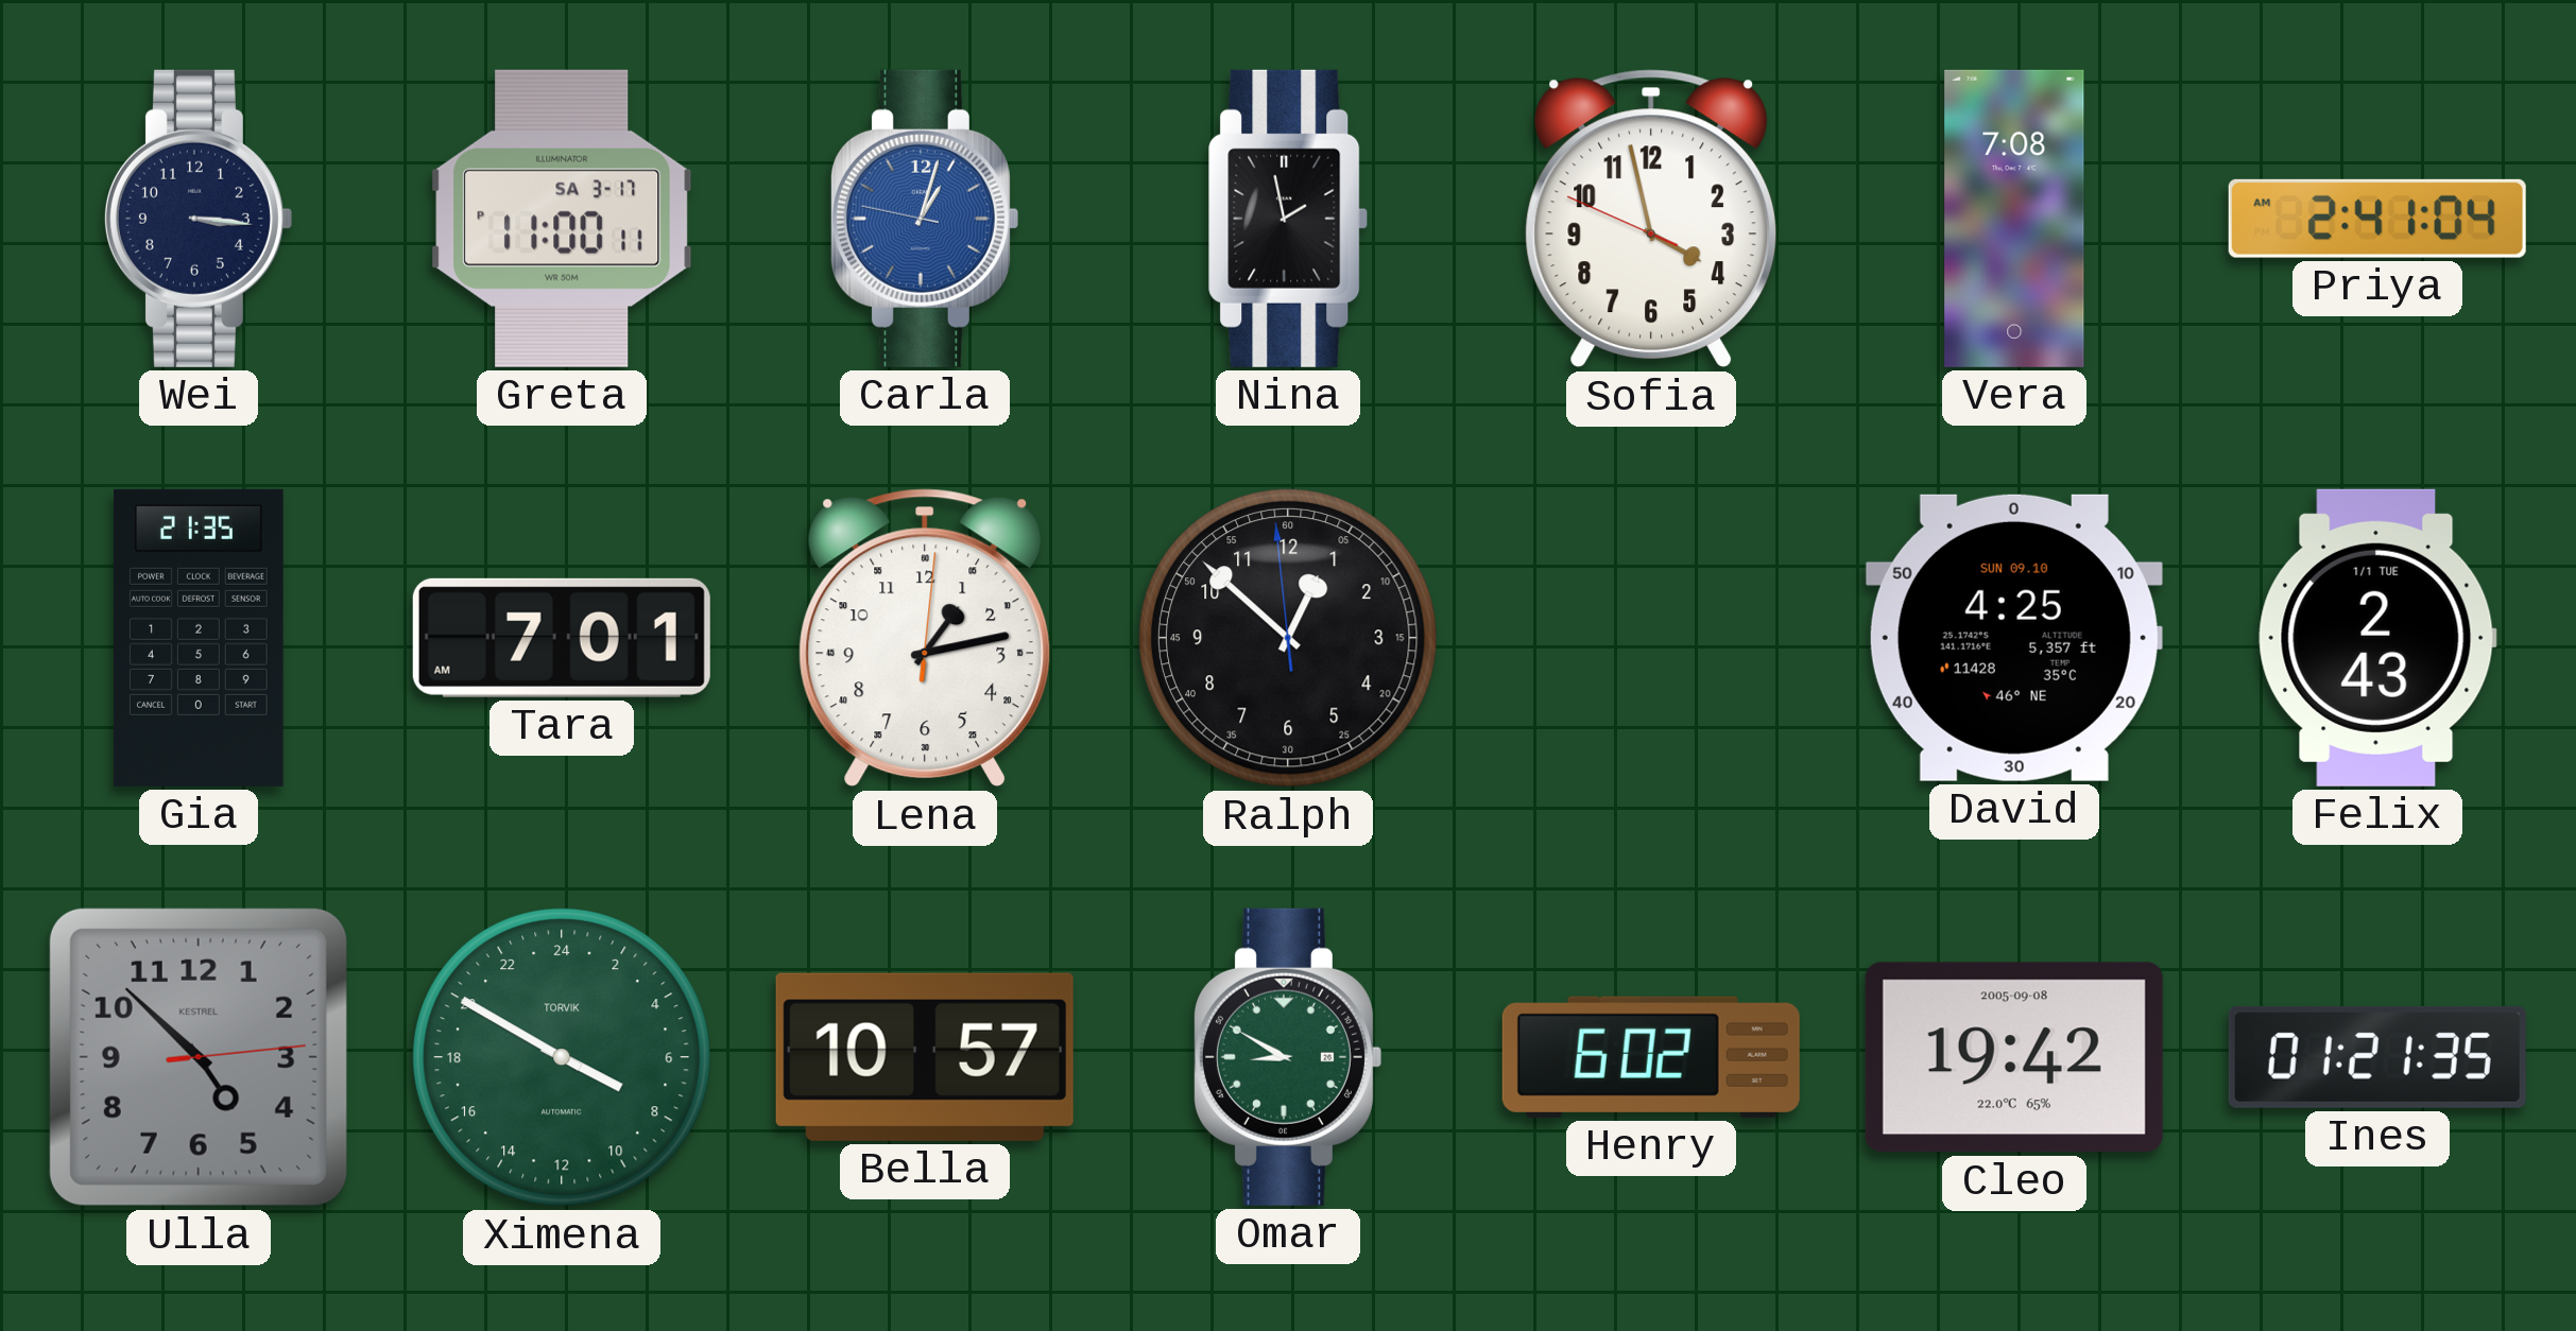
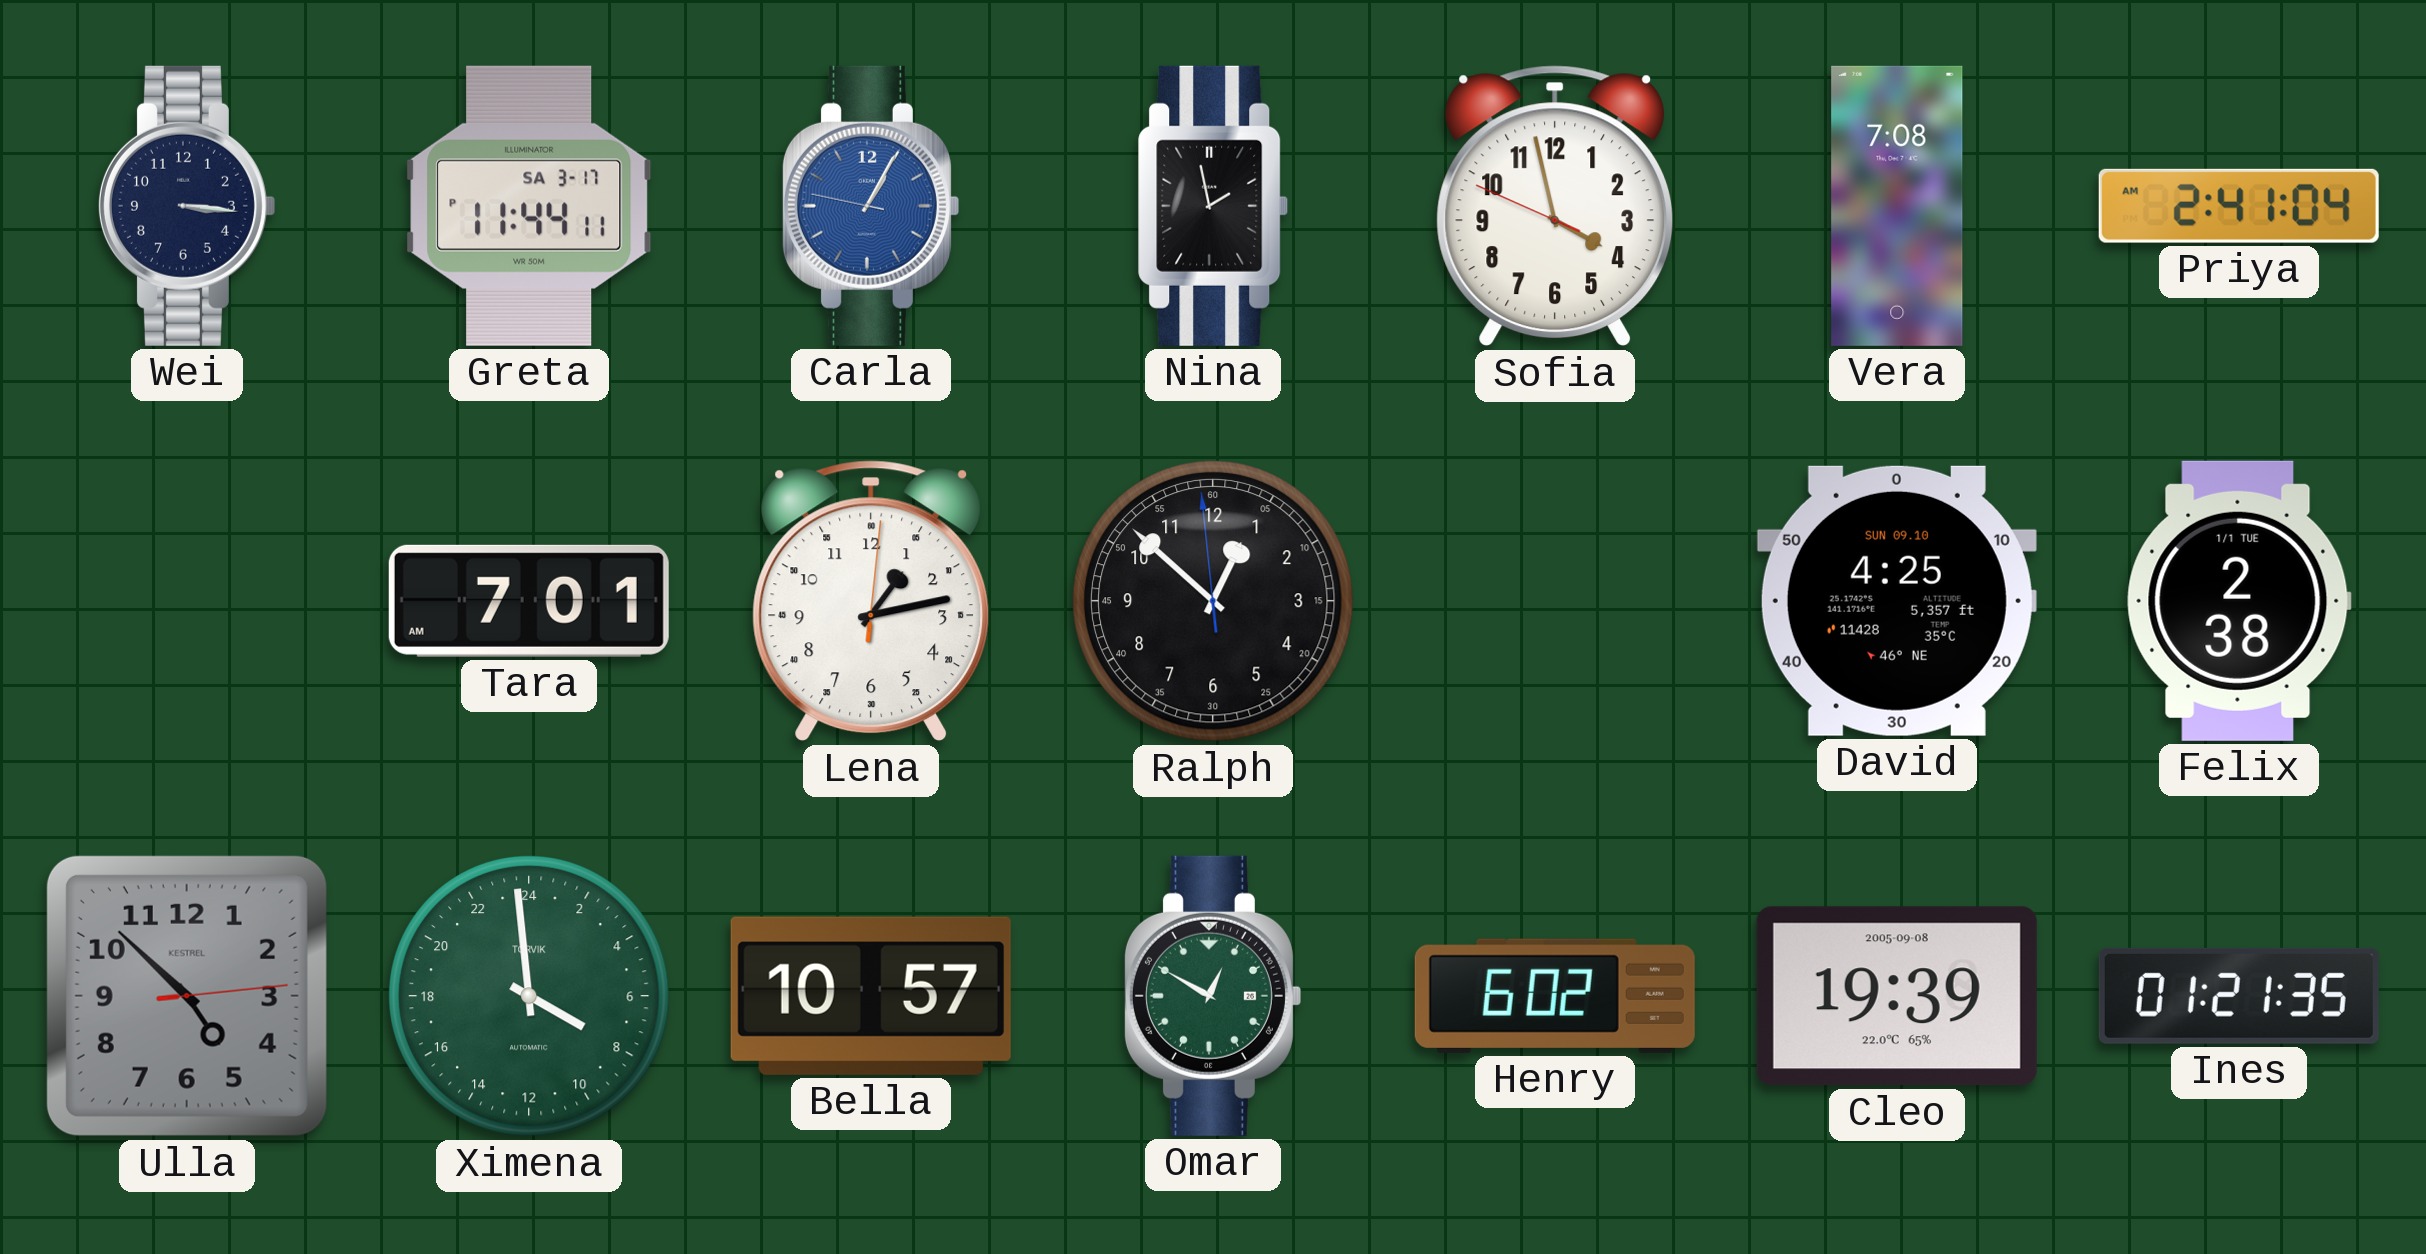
Greta: 11:00 -> 11:44 (529, 206)
Carla: 1:02 -> 1:04 (870, 206)
Gia: 21:35 -> none (199, 638)
Felix: 2:43 -> 2:38 (2239, 601)
Ximena: 7:50 -> 7:59 (530, 997)
Omar: 8:50 -> 12:50 (1212, 996)
Cleo: 19:42 -> 19:39 (1897, 996)
